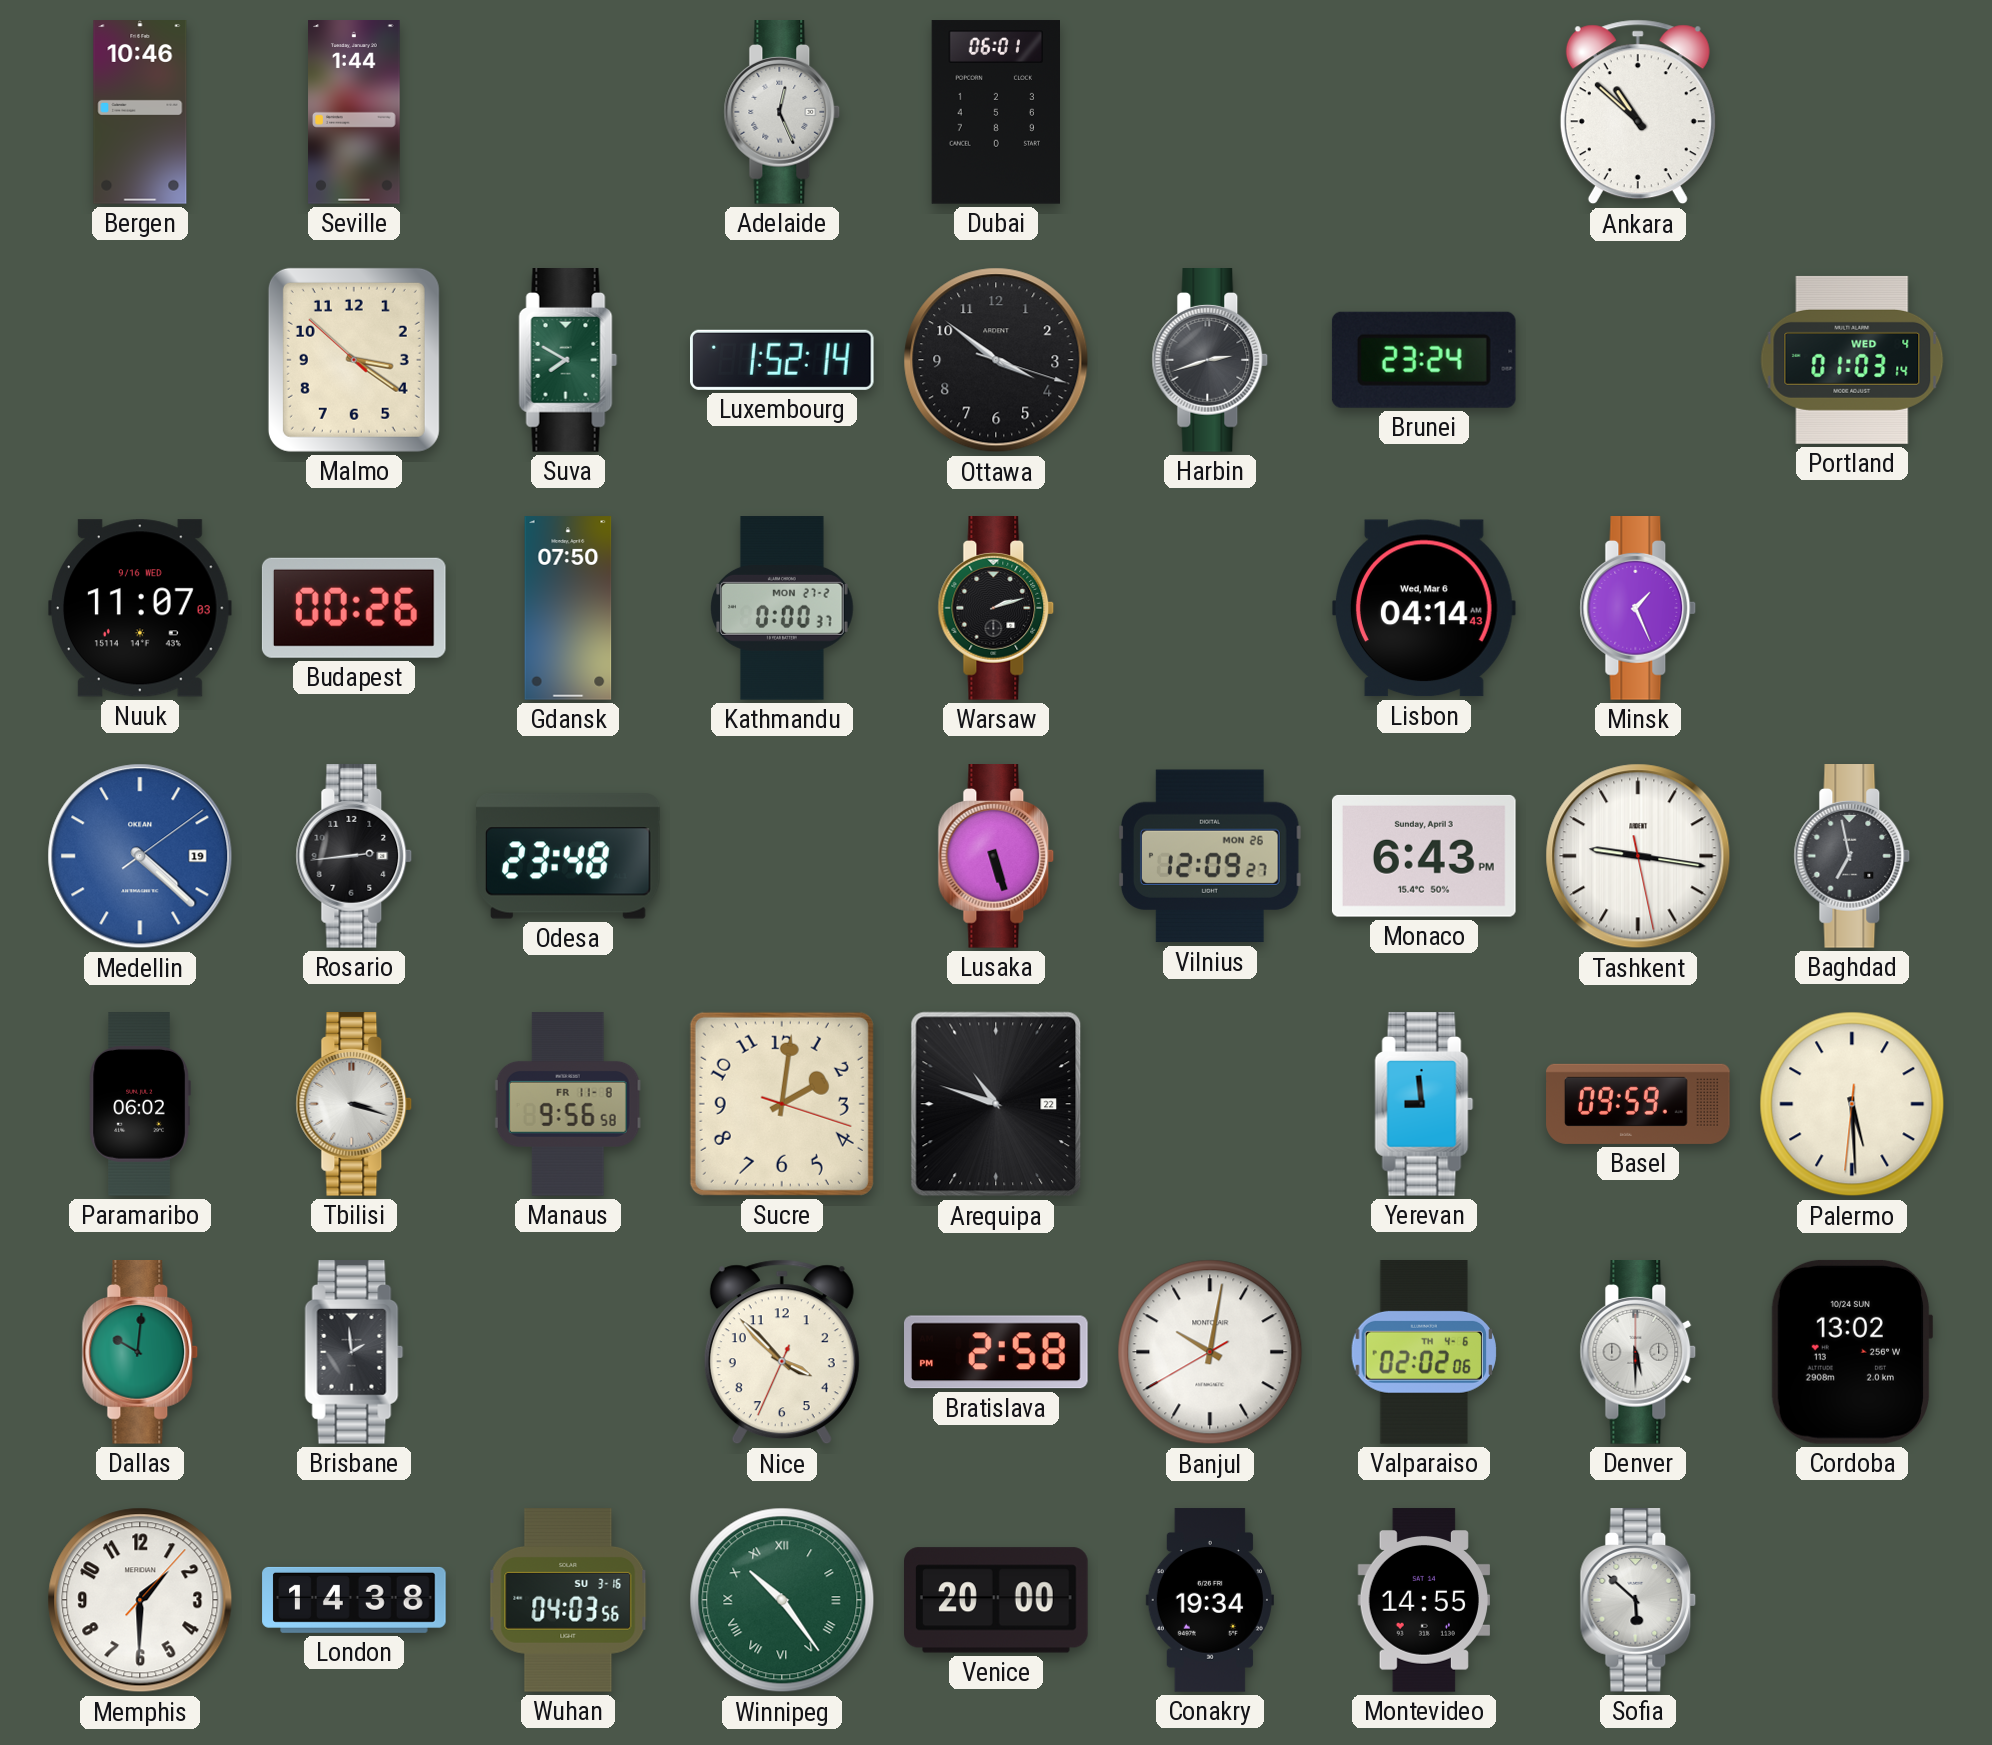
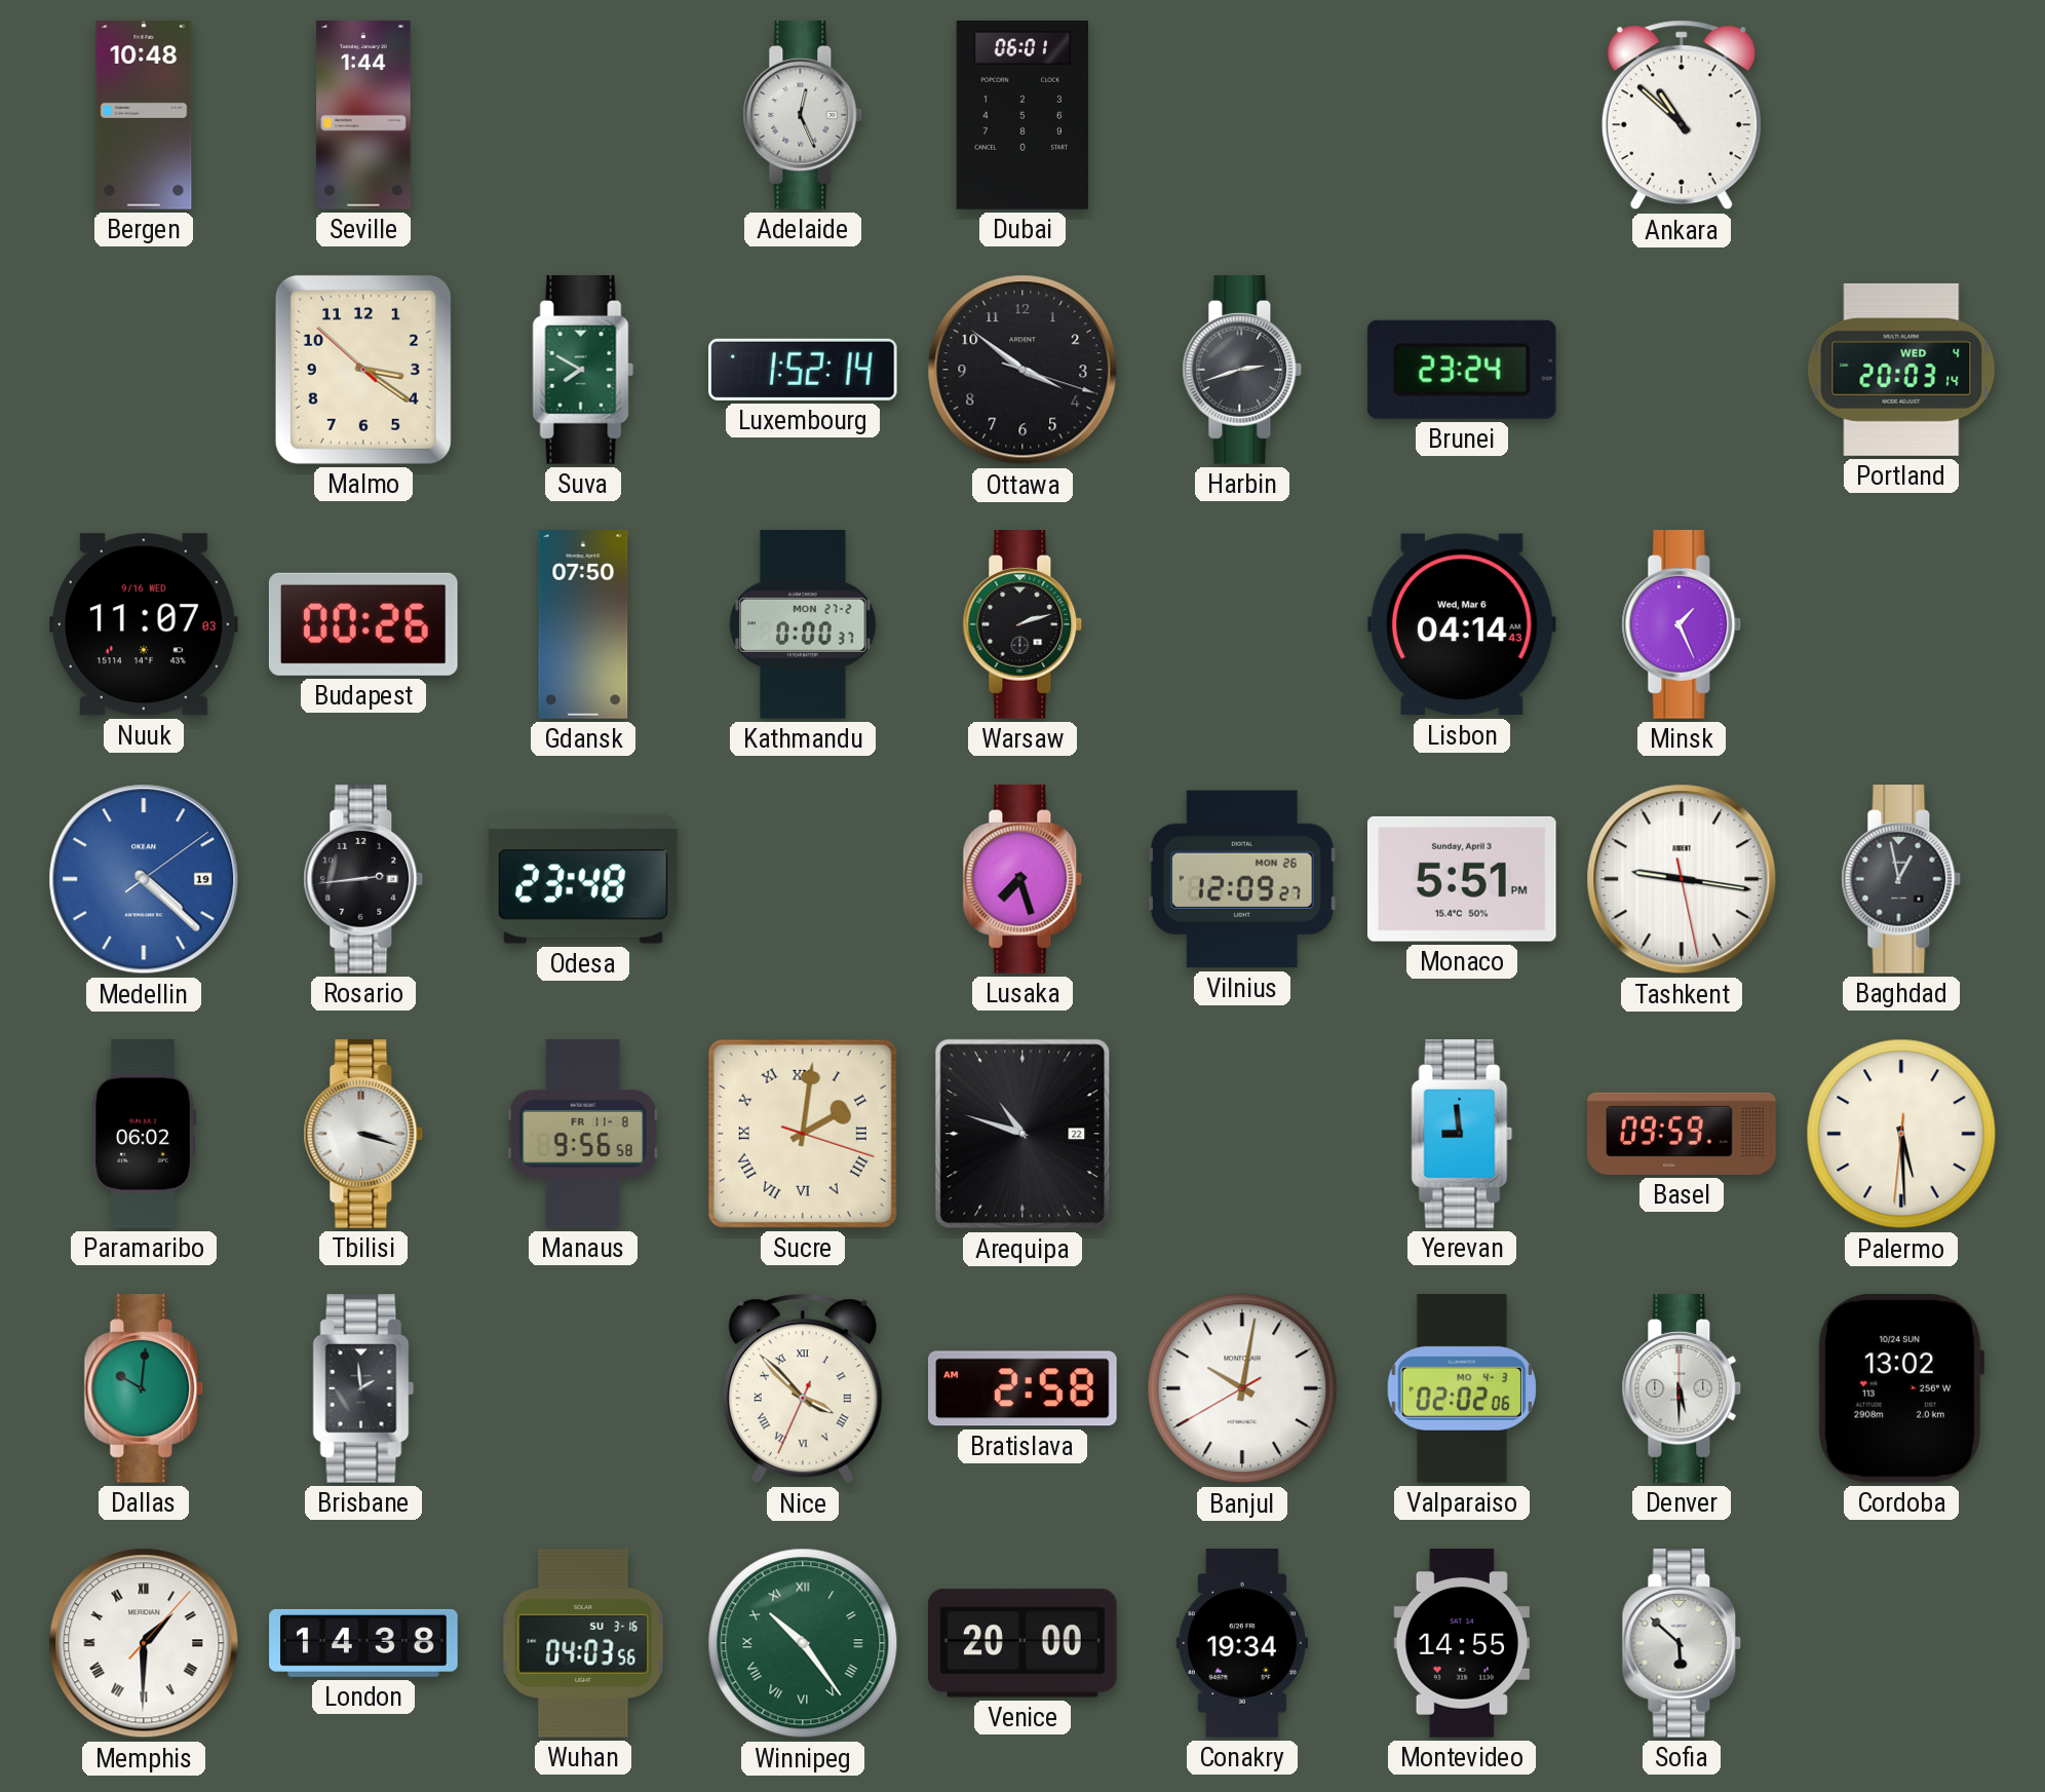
Bergen: 10:46 -> 10:48 (144, 115)
Portland: 01:03 -> 20:03 (1901, 370)
Lusaka: 5:27 -> 7:27 (1023, 880)
Monaco: 6:43 -> 5:51 (1462, 879)
Baghdad: 6:58 -> 12:58 (1901, 880)
Sucre numerals: Arabic -> Roman (803, 1134)
Nice numerals: Arabic -> Roman (803, 1388)
Bratislava: 2:58 PM -> 2:58 AM (1024, 1388)
Valparaiso date: TH 4-6 -> MO 4-3 (1461, 1389)
Memphis numerals: Arabic -> Roman (144, 1643)
